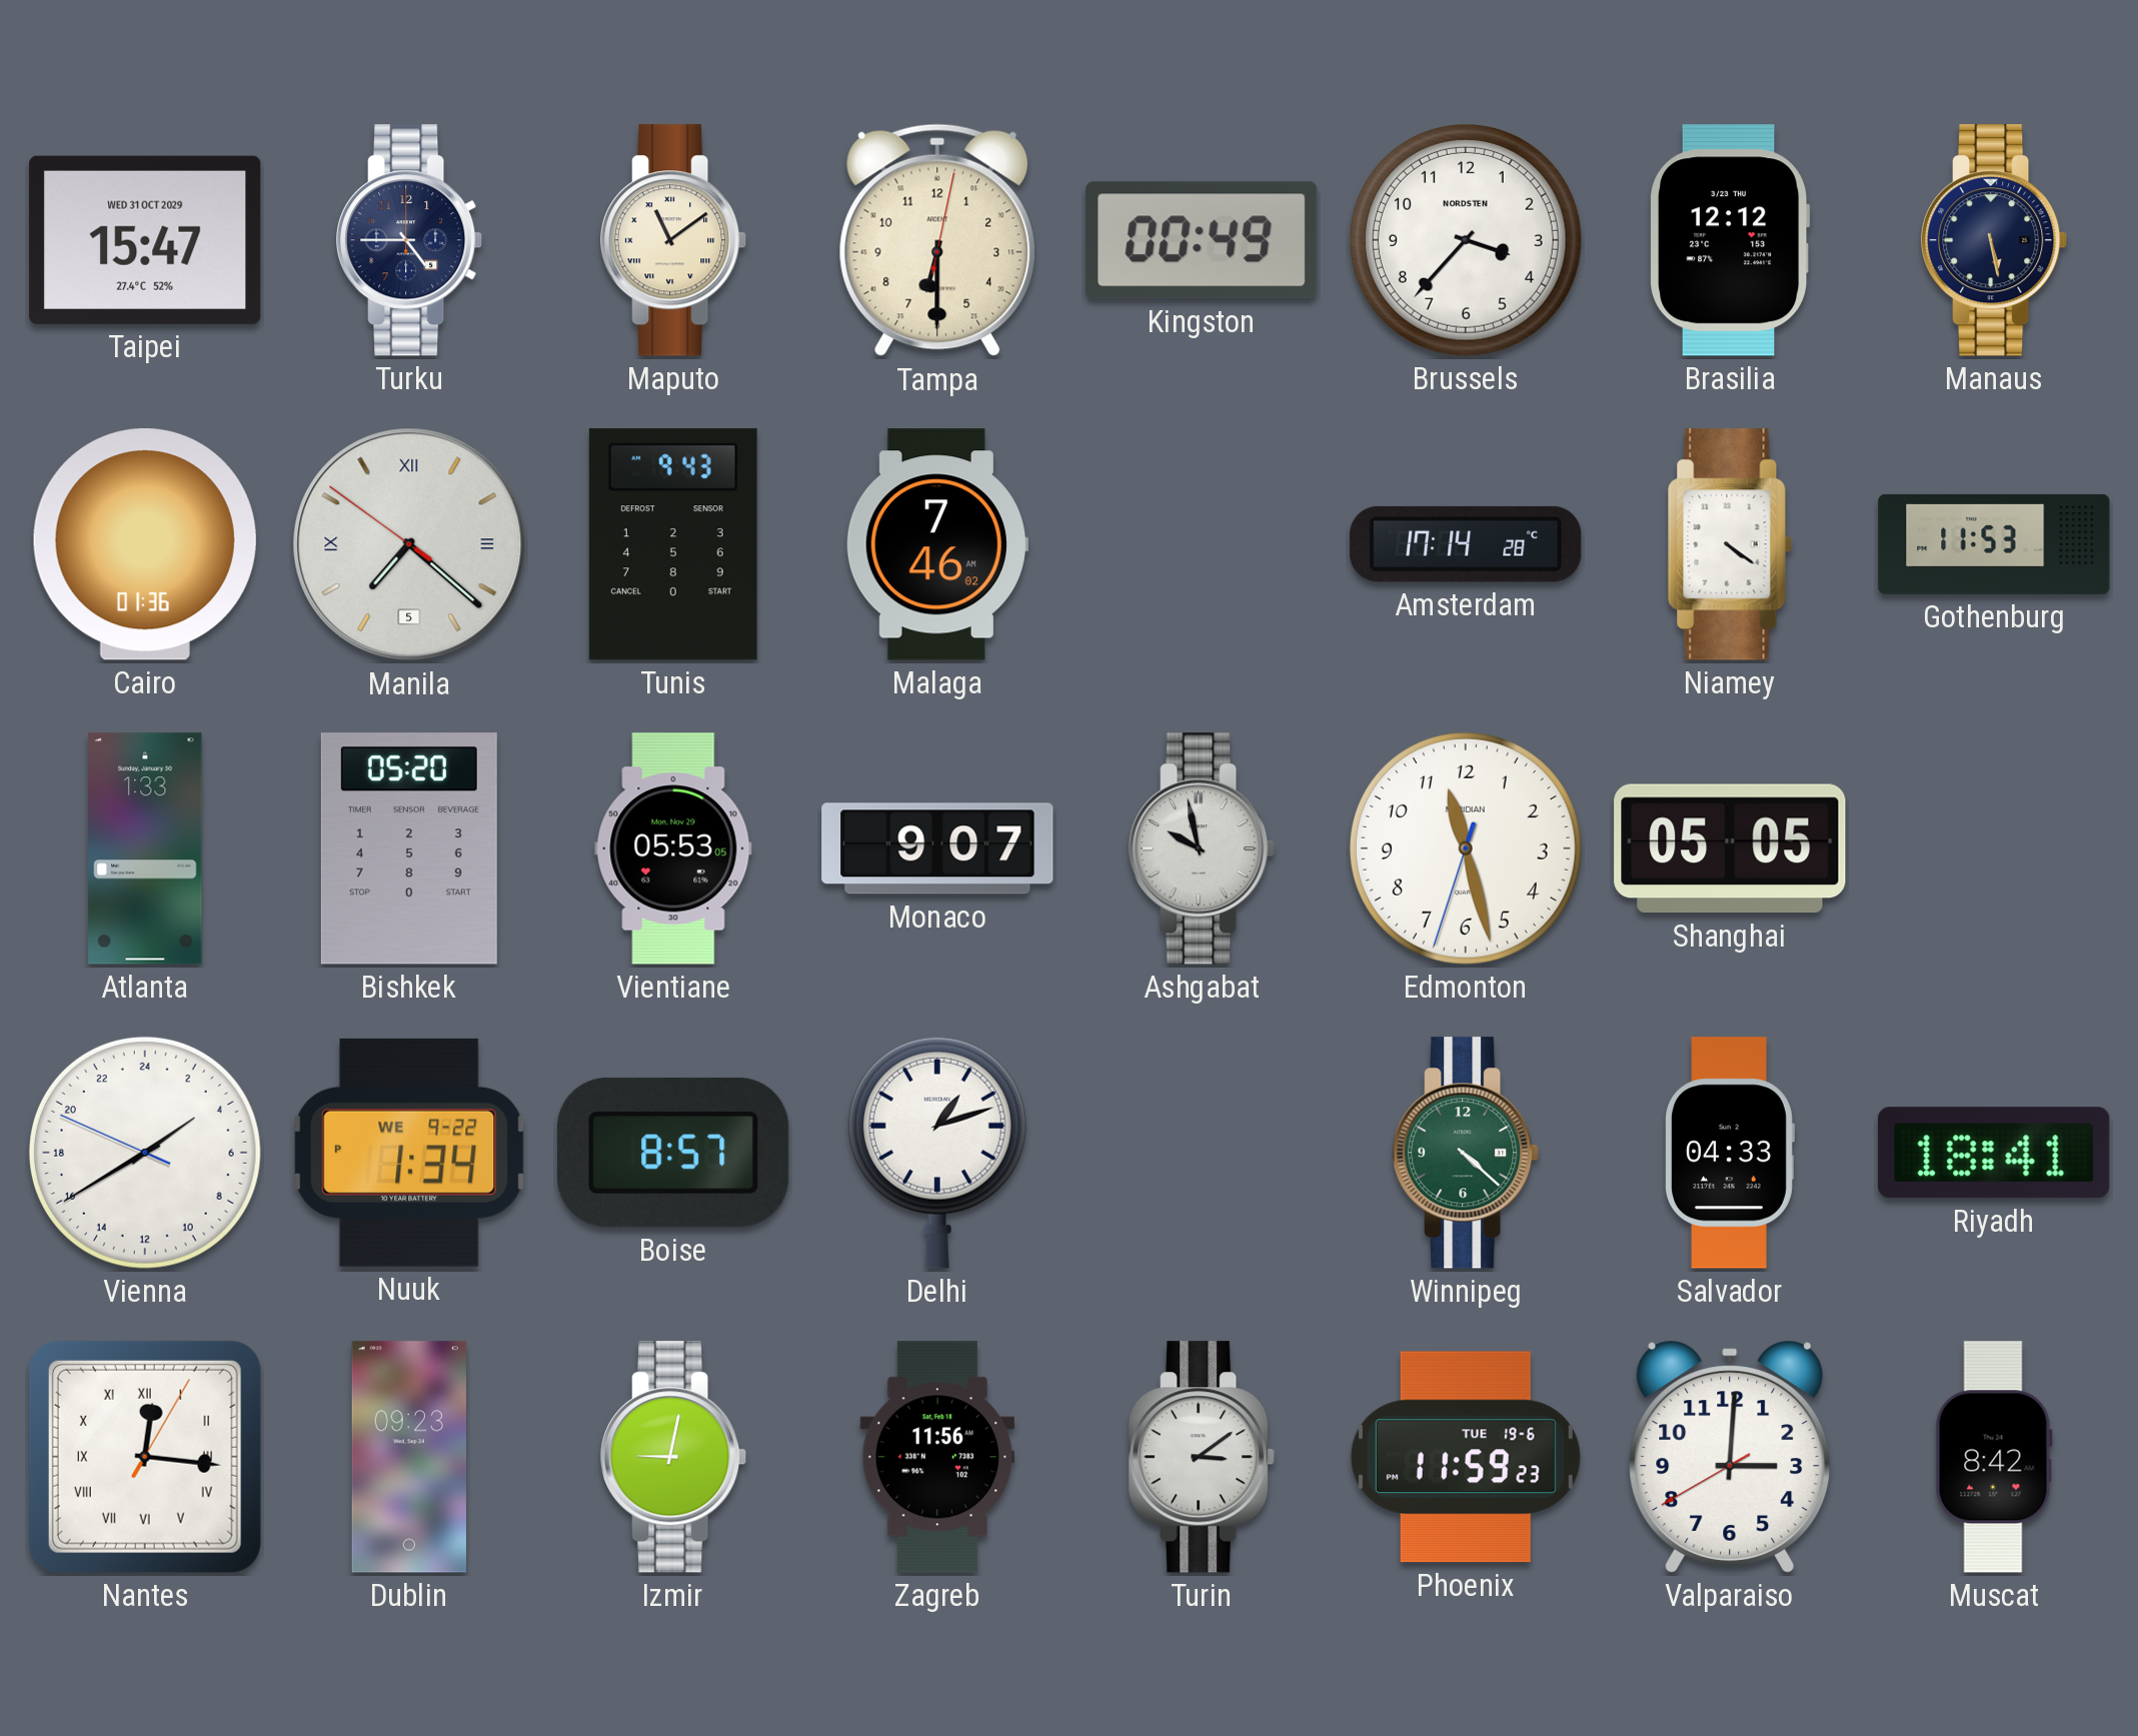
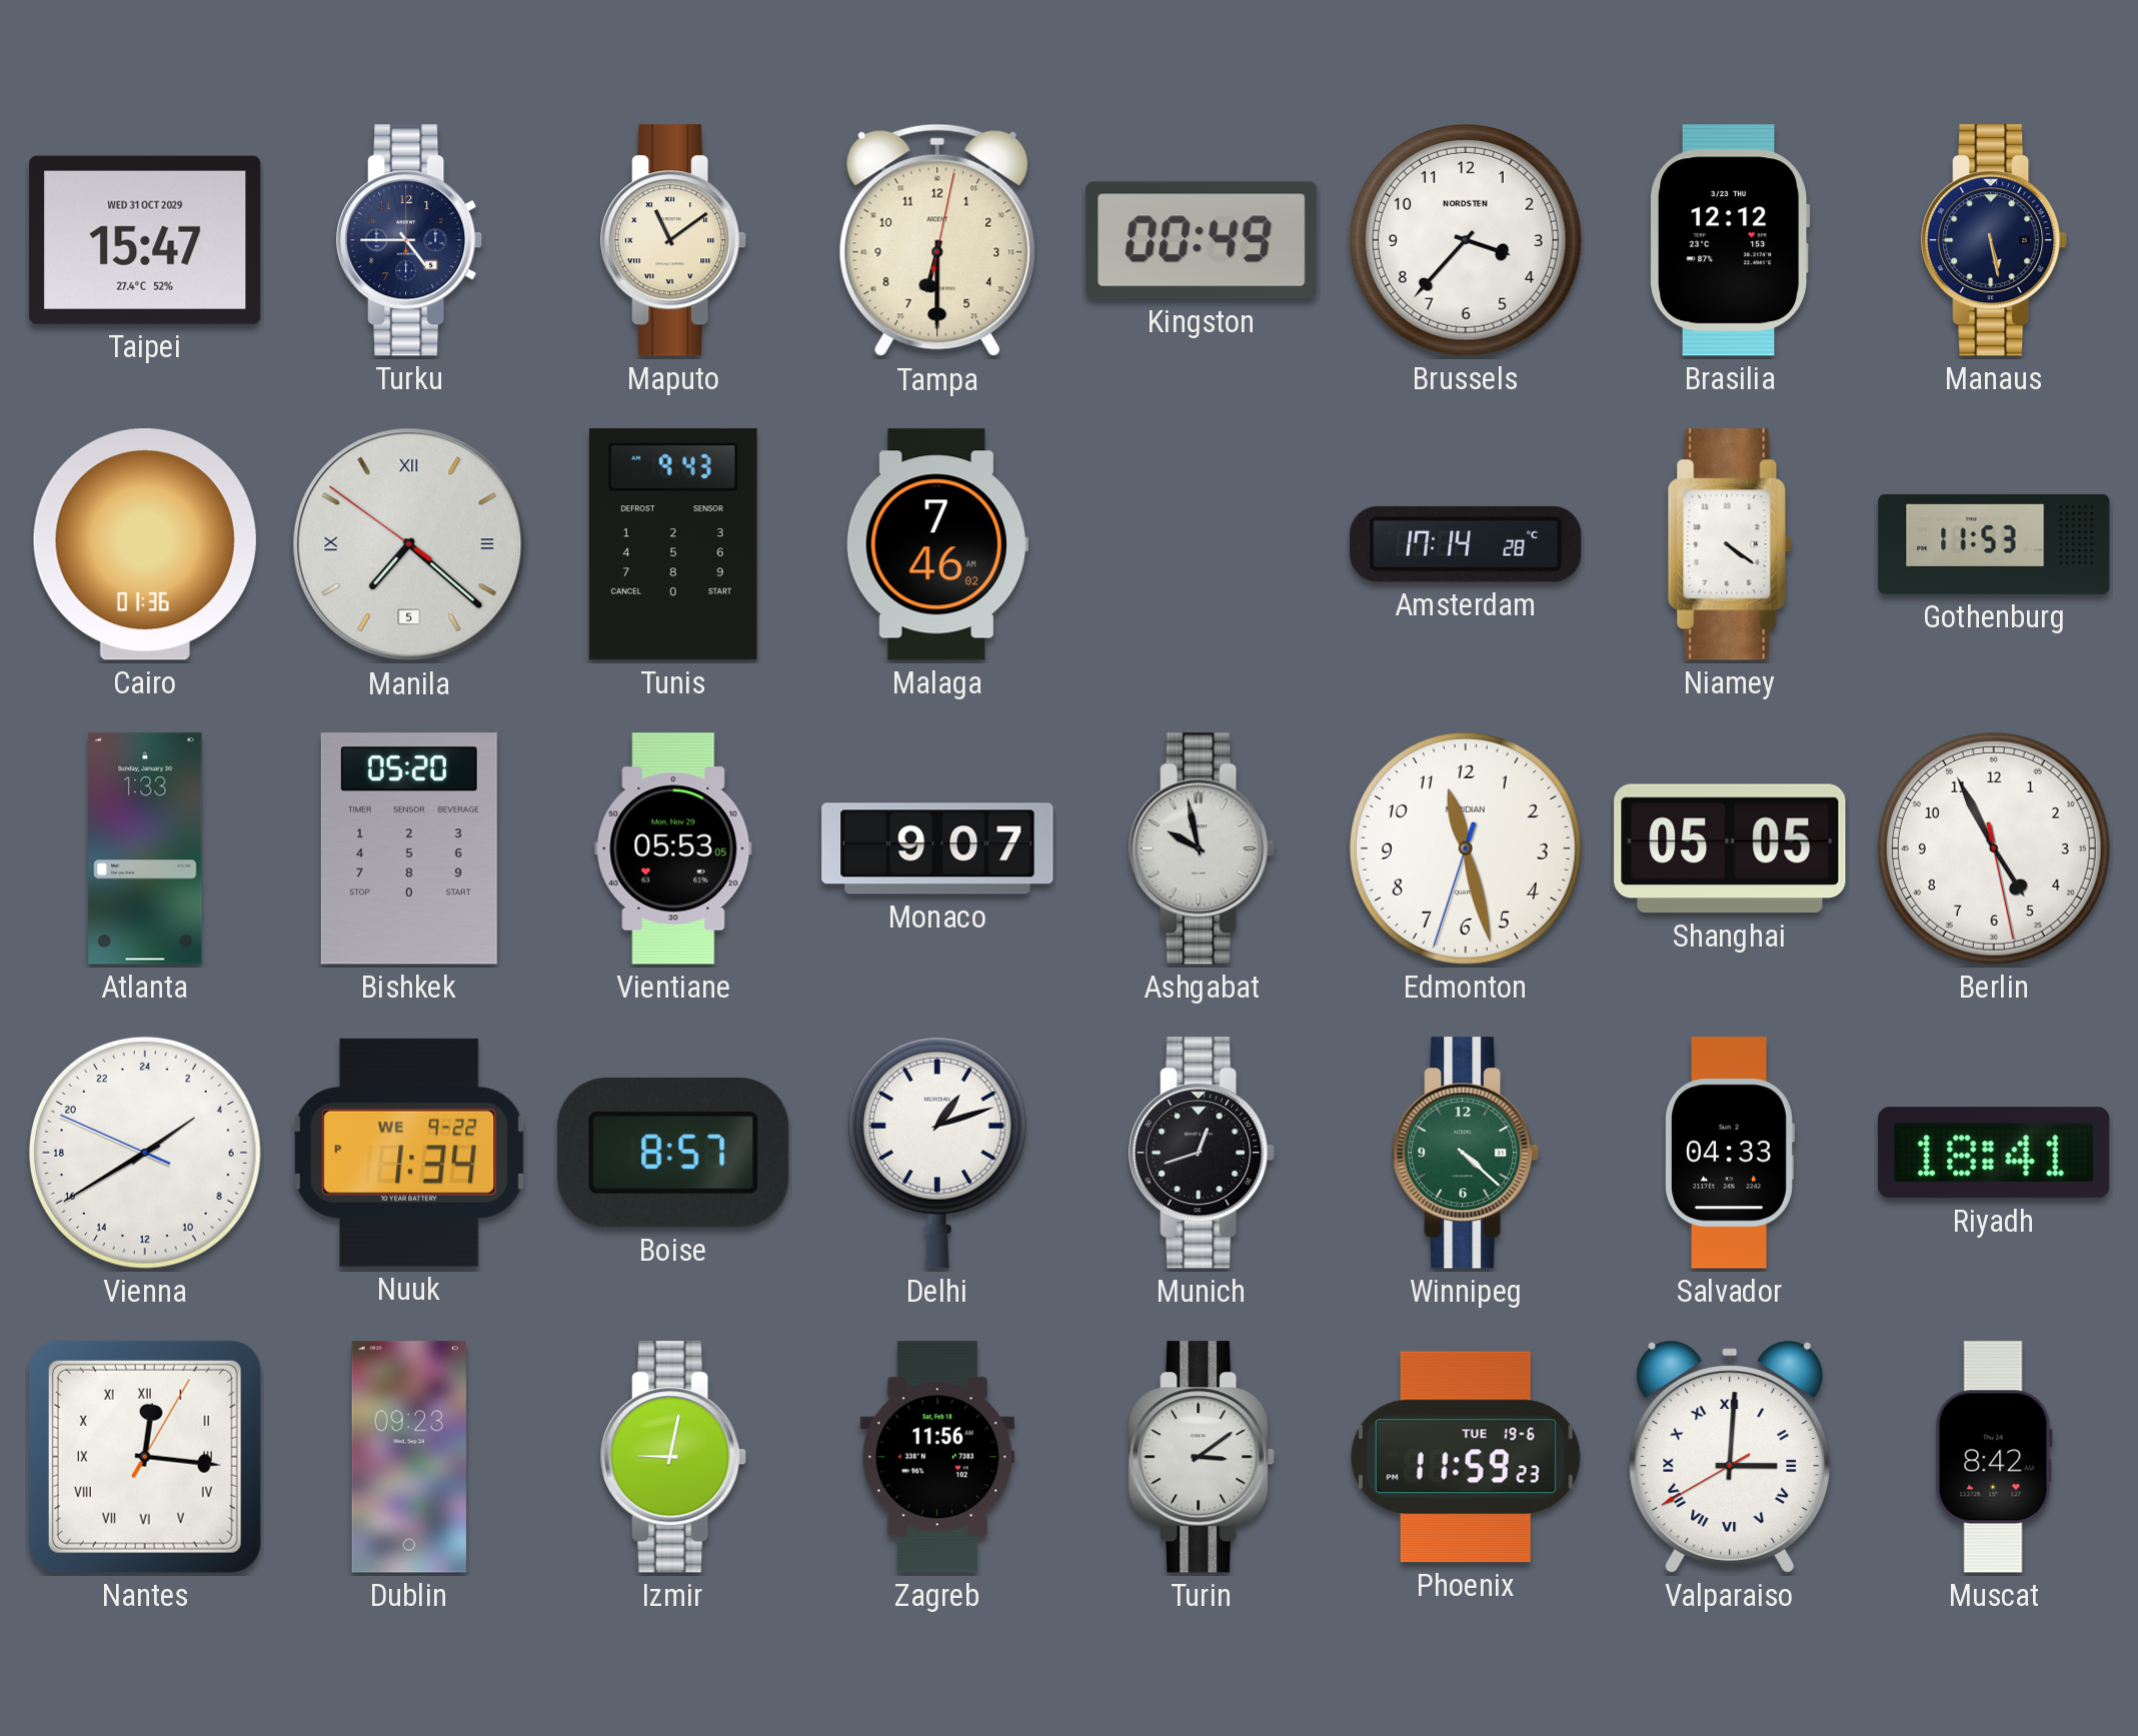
Berlin: none -> 4:55 (1994, 848)
Munich: none -> 12:42 (1203, 1153)
Valparaiso numerals: Arabic -> Roman (1730, 1457)
